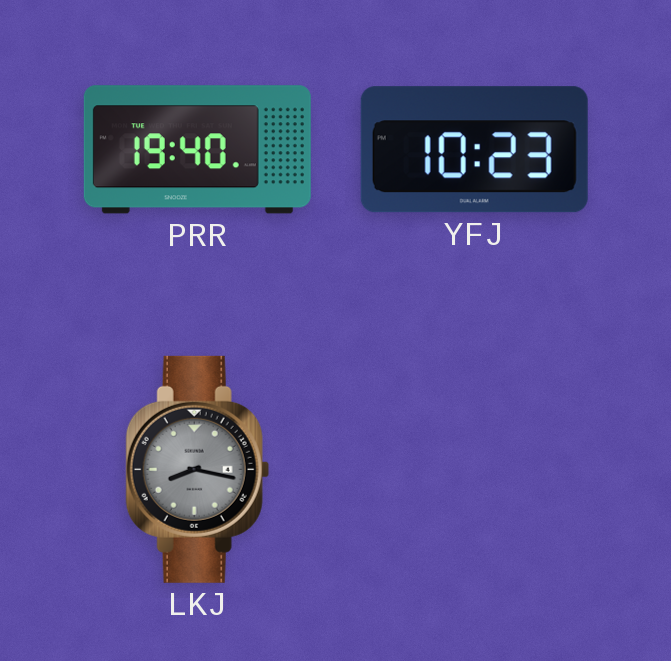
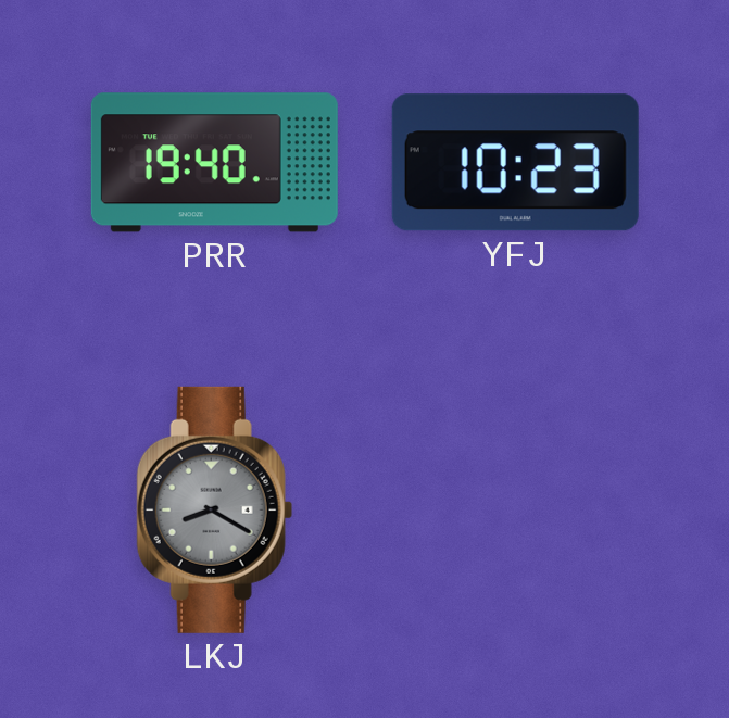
LKJ: 8:17 -> 8:20 (214, 509)
